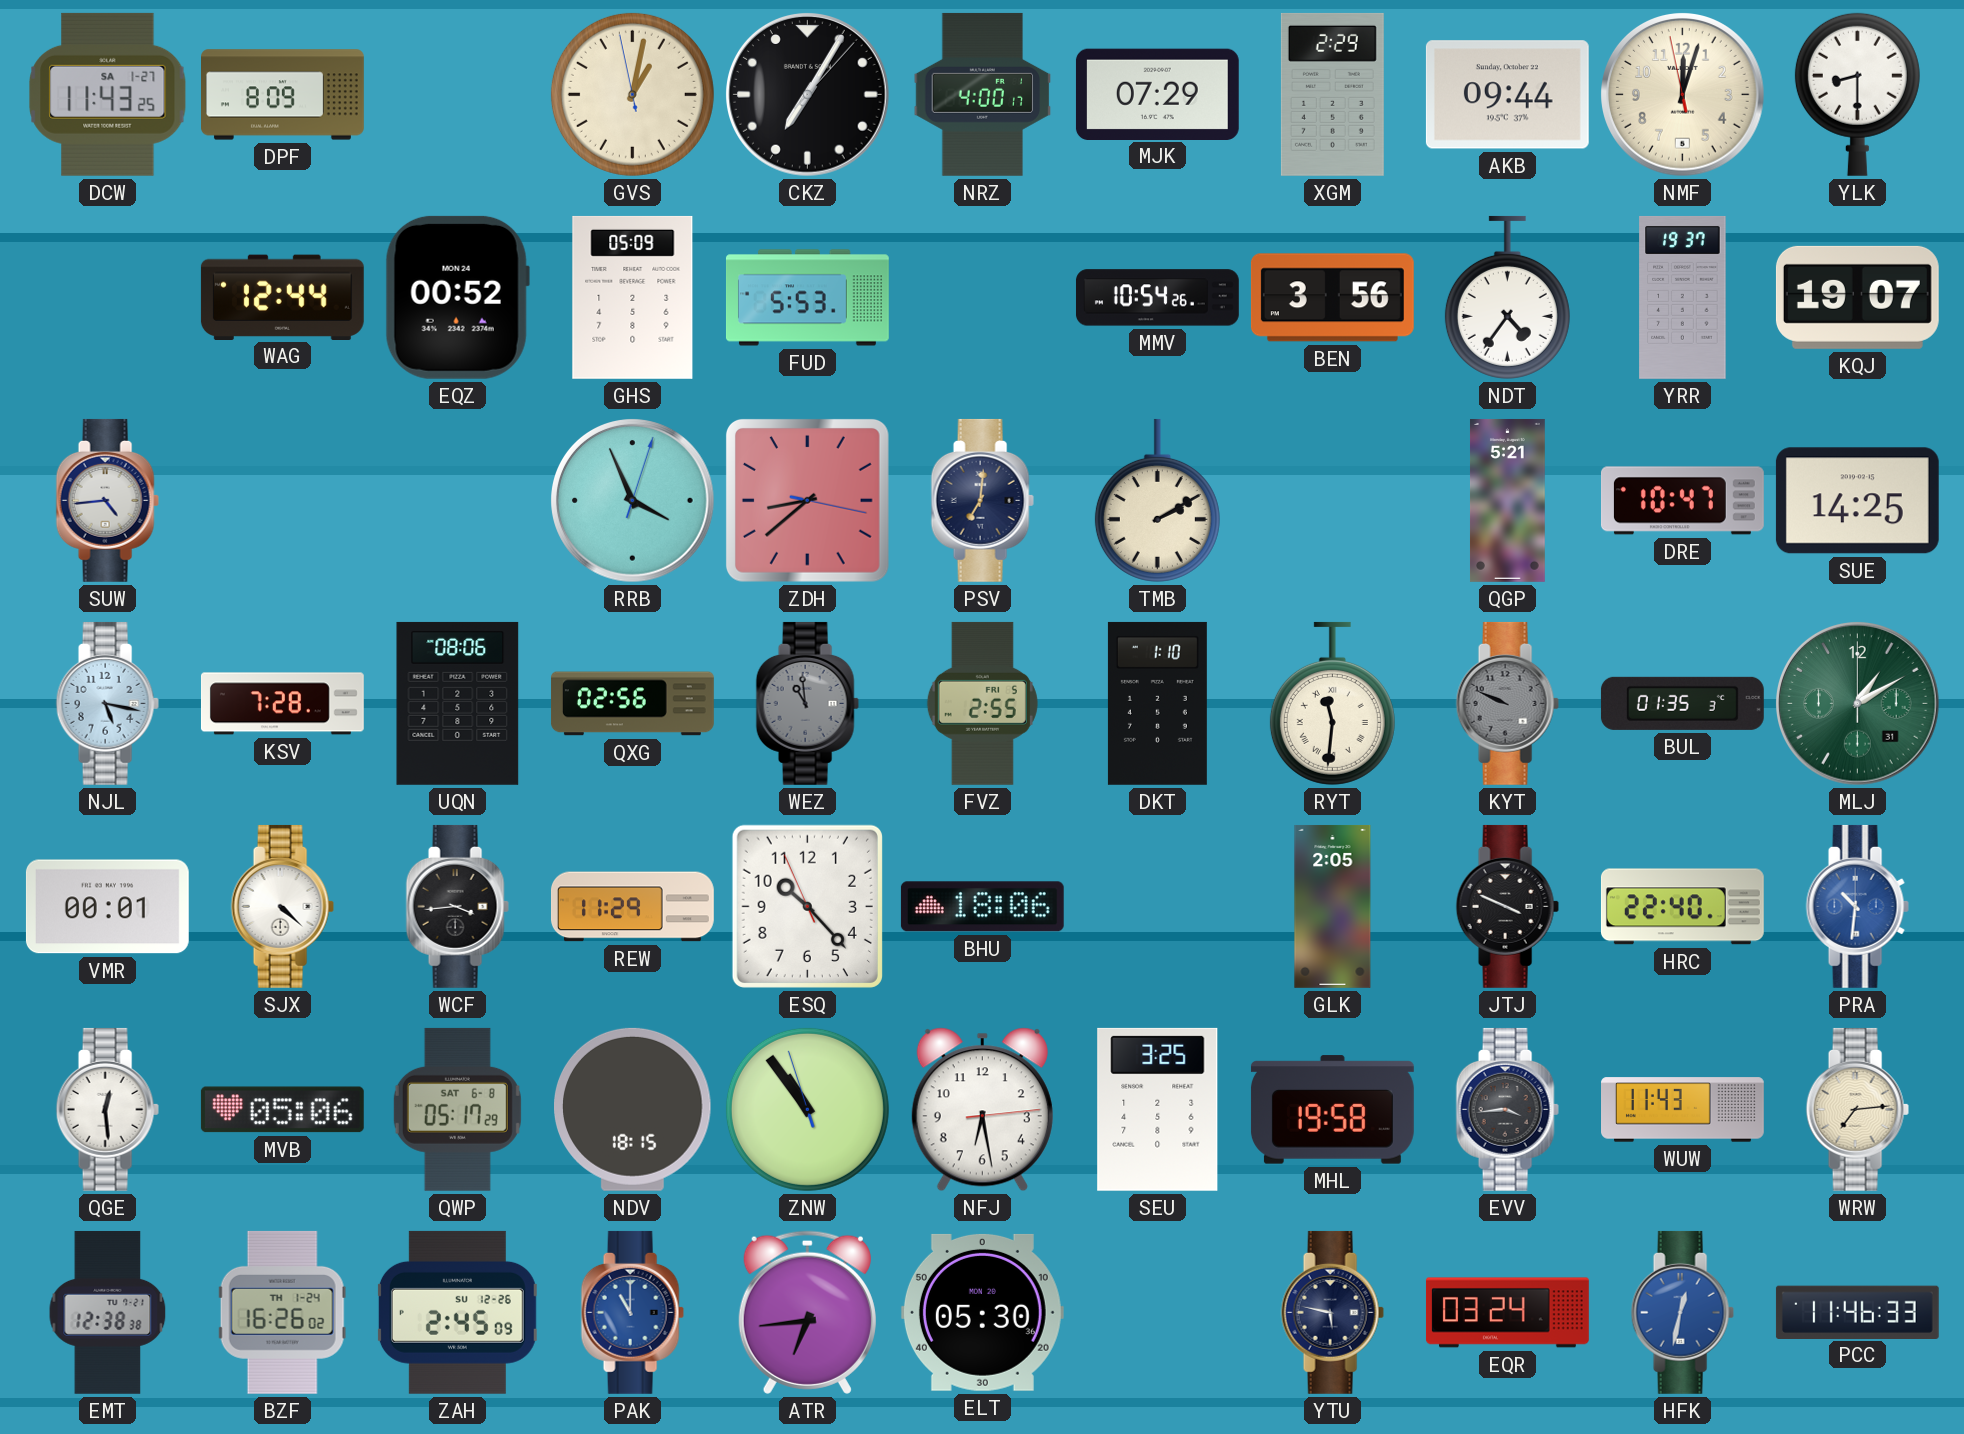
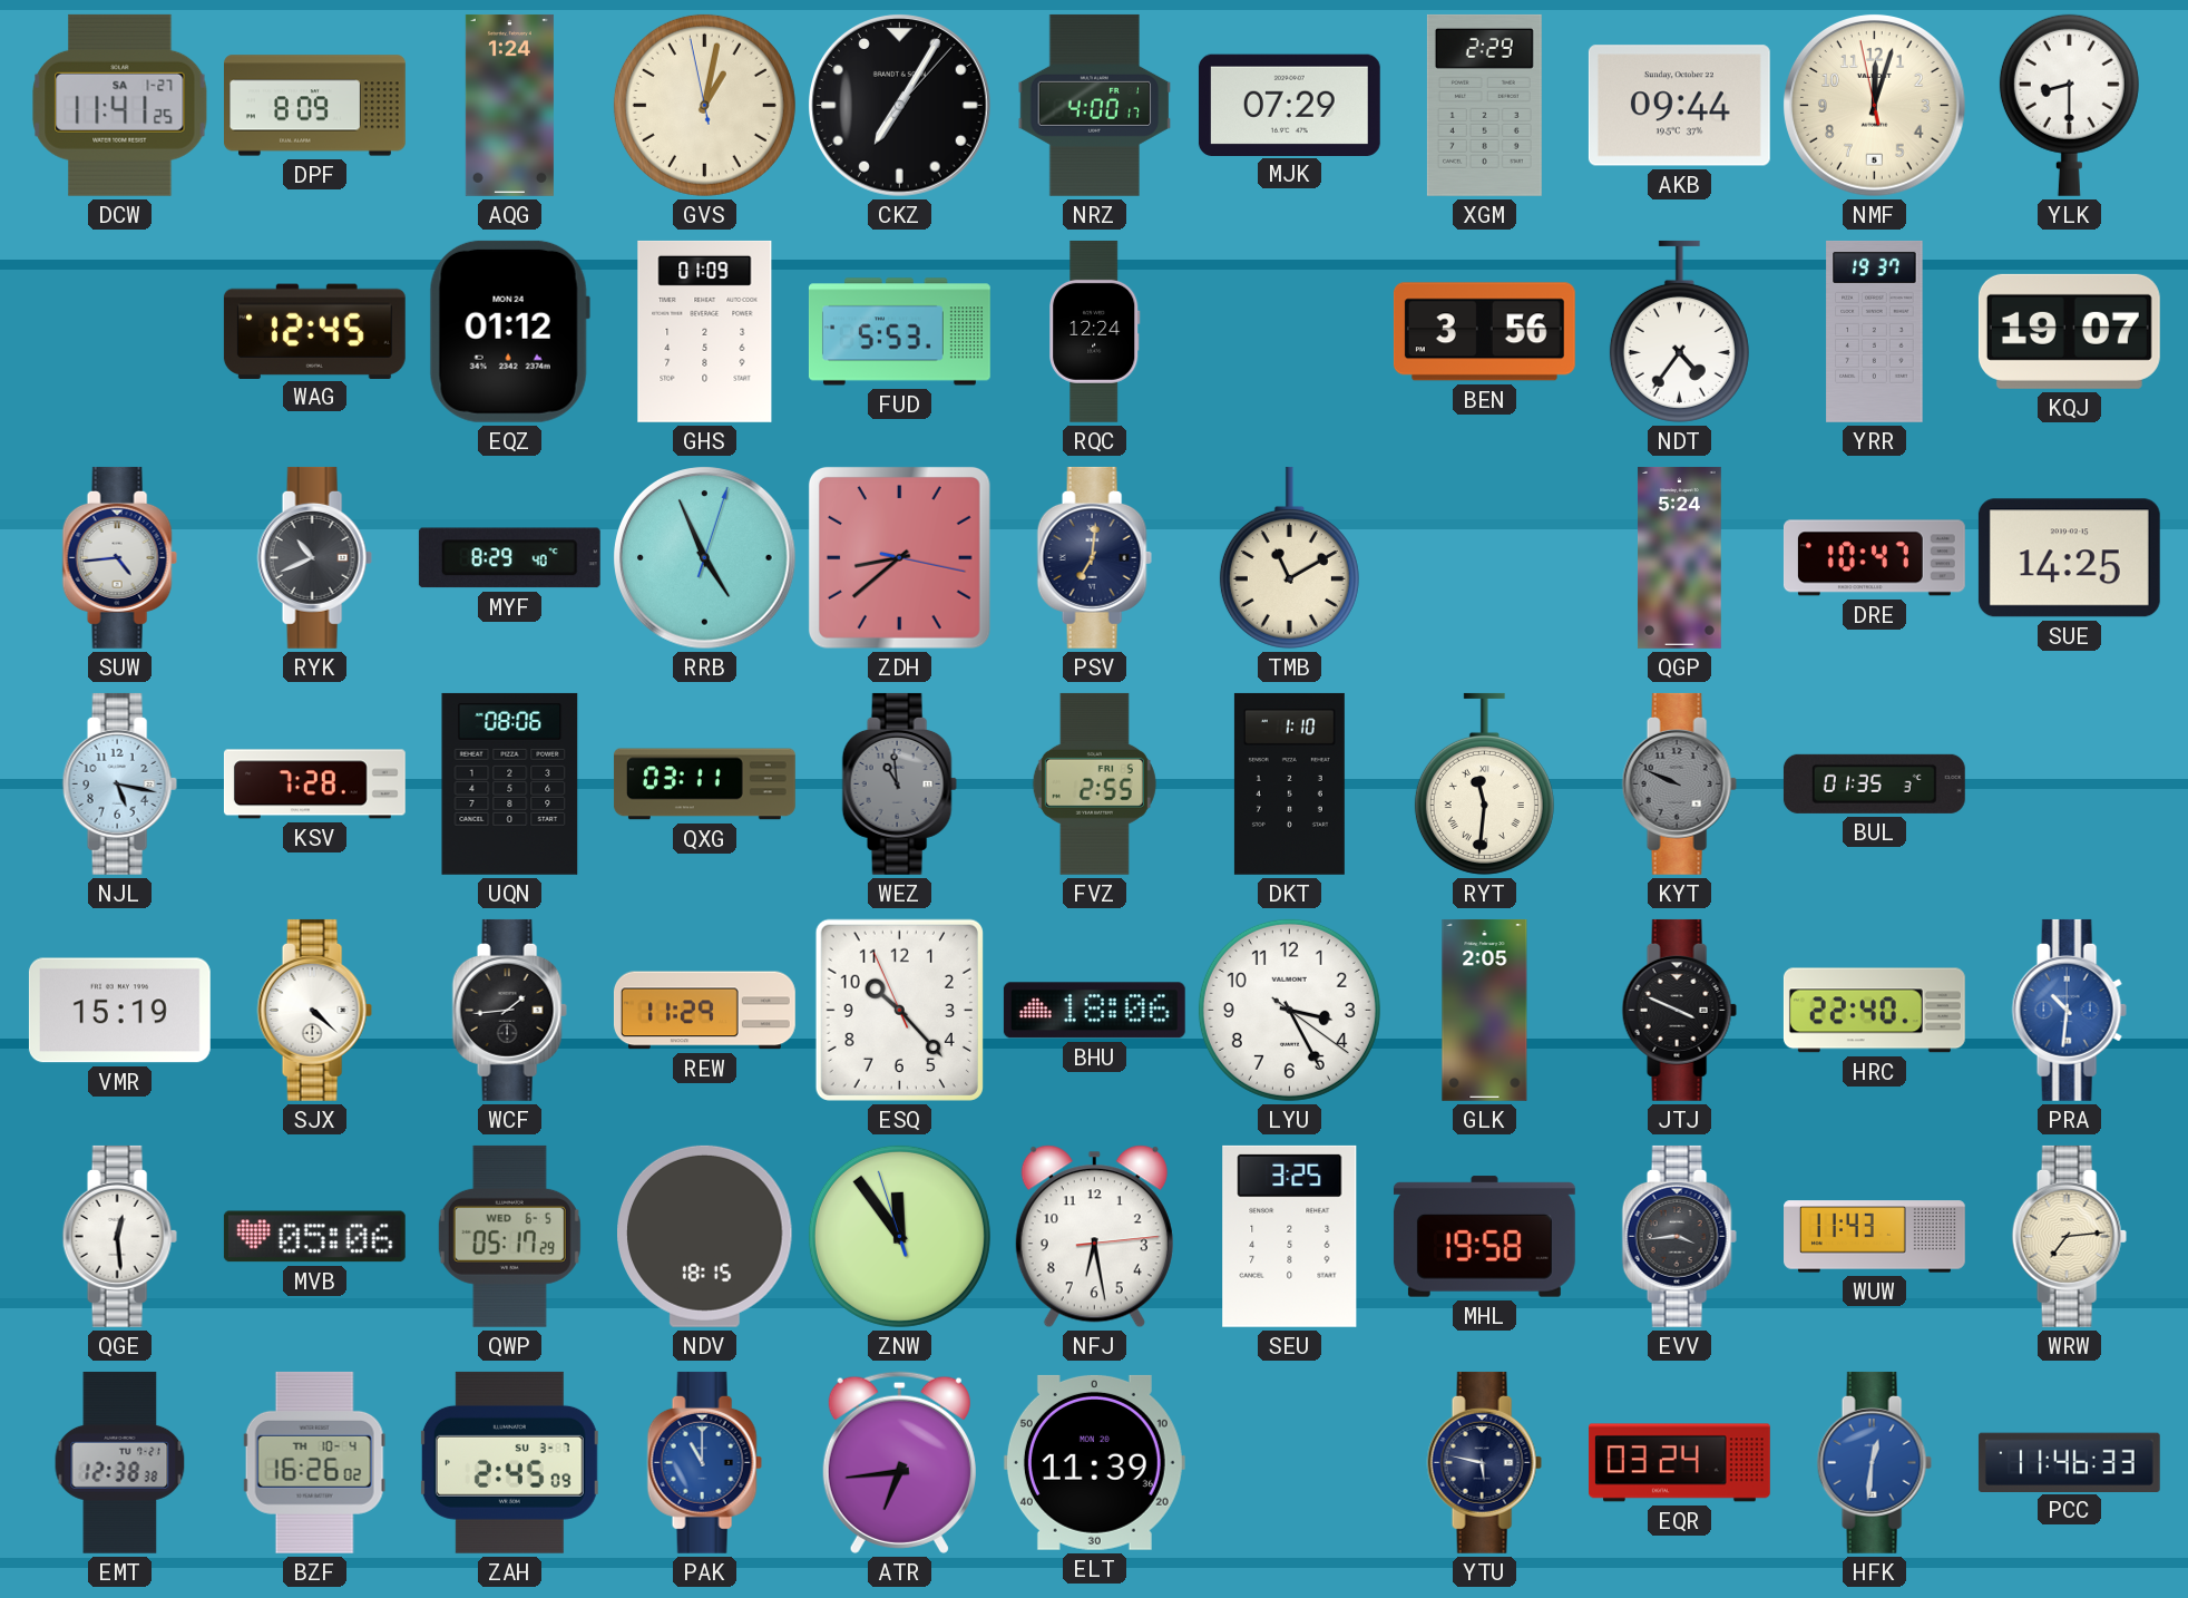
DCW: 11:43 -> 11:41 (120, 105)
AQG: none -> 1:24 (509, 105)
WAG: 12:44 -> 12:45 (314, 331)
EQZ: 00:52 -> 01:12 (509, 331)
GHS: 05:09 -> 01:09 (705, 331)
RQC: none -> 12:24 (1095, 331)
MMV: 10:54 -> none (1157, 298)
RYK: none -> 10:41 (314, 557)
MYF: none -> 8:29 (509, 558)
RRB: 3:56 -> 4:56 (705, 558)
TMB: 2:10 -> 11:10 (1289, 557)
QGP: 5:21 -> 5:24 (1679, 557)
QXG: 02:56 -> 03:11 (704, 785)
MLJ: 1:10 -> none (1858, 704)
VMR: 00:01 -> 15:19 (119, 1011)
WCF: 3:44 -> 1:44 (509, 1010)
LYU: none -> 3:25 (1289, 1010)
QWP date: SAT 6-8 -> WED 6-5 (509, 1236)
ZNW: 10:53 -> 11:53 (899, 1236)
BZF date: TH 1-24 -> TH 10-4 (314, 1462)
ZAH date: SU 12-26 -> SU 3-7 (509, 1462)
ELT: 05:30 -> 11:39 (1094, 1462)
HFK: 12:32 -> 12:31 (1874, 1462)
